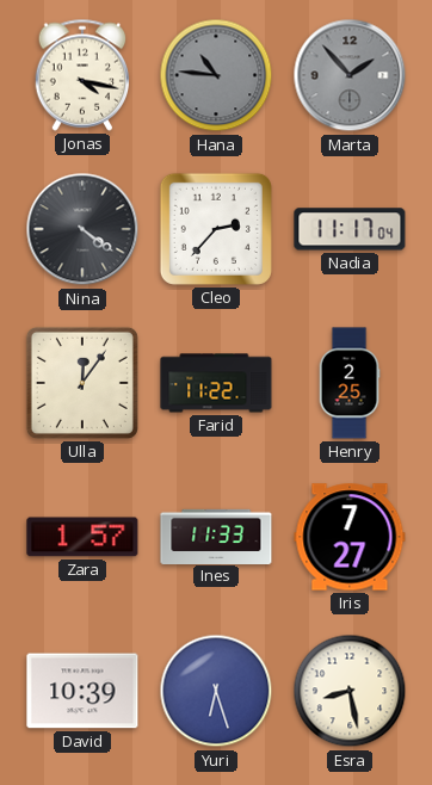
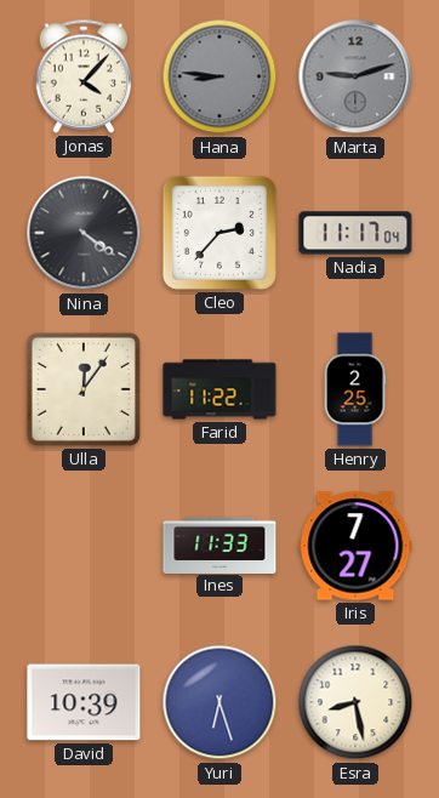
Jonas: 4:17 -> 4:07 (84, 76)
Hana: 10:46 -> 8:46 (219, 76)
Marta: 1:53 -> 9:12 (355, 76)
Zara: 1:57 -> none (82, 537)
